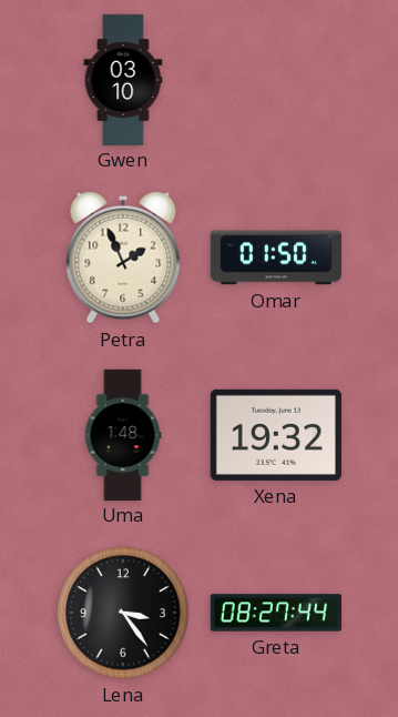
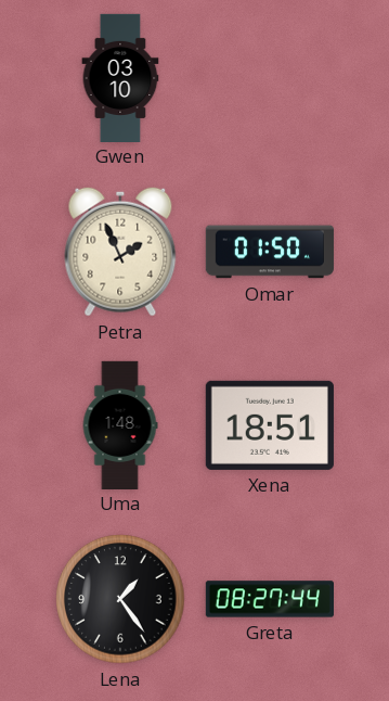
Xena: 19:32 -> 18:51 (270, 425)
Lena: 3:24 -> 1:24 (120, 599)
